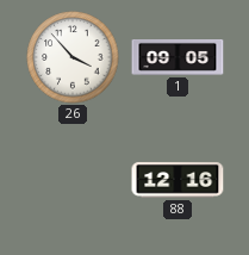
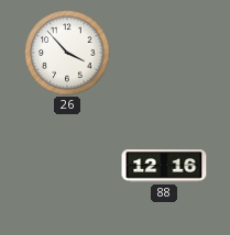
1: 09:05 -> none (178, 58)
